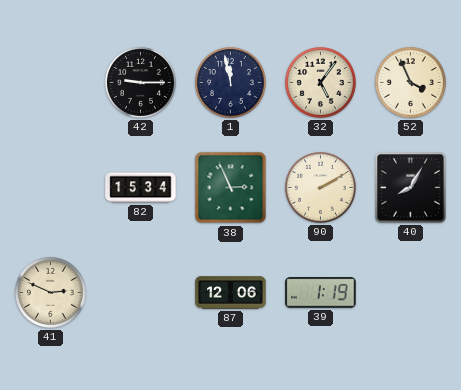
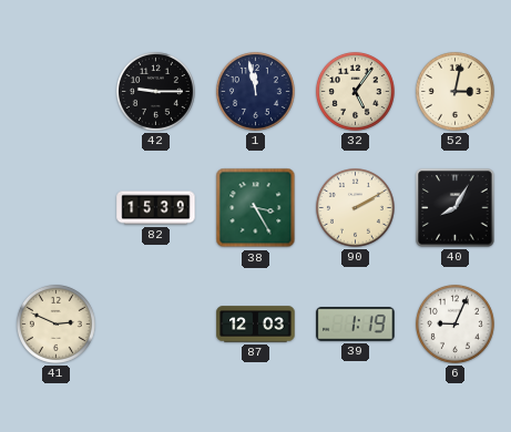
52: 3:56 -> 3:02 (454, 91)
82: 15:34 -> 15:39 (156, 208)
38: 2:56 -> 3:25 (256, 208)
87: 12:06 -> 12:03 (256, 325)
6: none -> 9:04 (454, 323)
